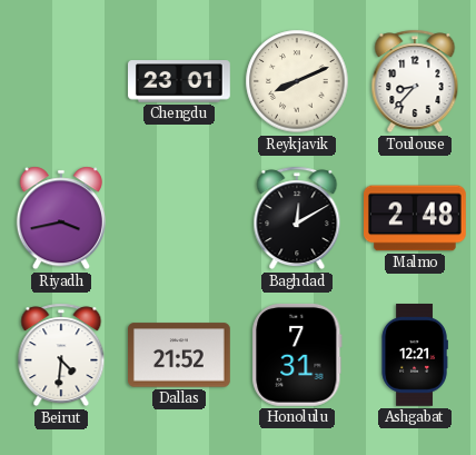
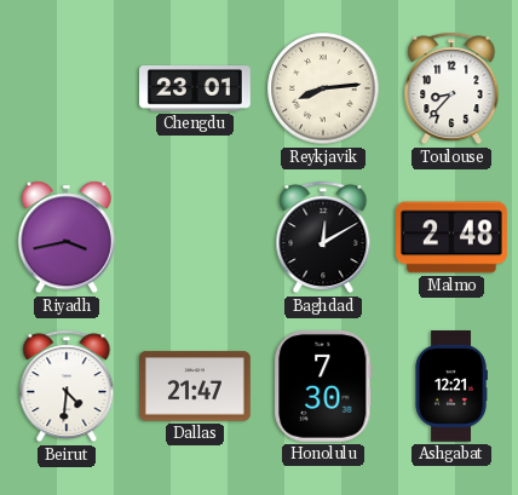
Reykjavik: 8:11 -> 8:14 (323, 88)
Dallas: 21:52 -> 21:47 (196, 386)
Honolulu: 7:31 -> 7:30 (323, 386)
